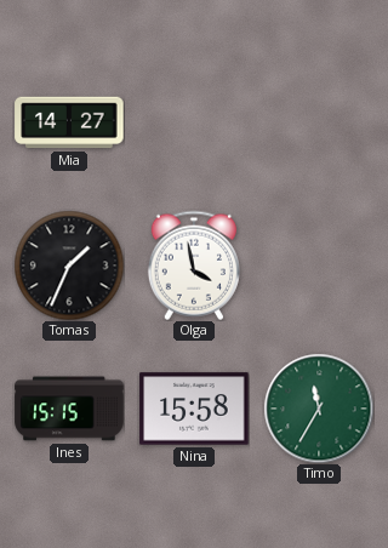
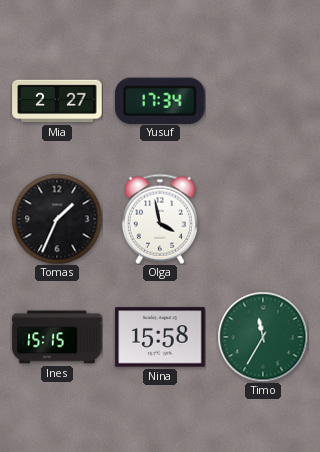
Mia: 14:27 -> 2:27 (57, 101)
Yusuf: none -> 17:34 (161, 100)
